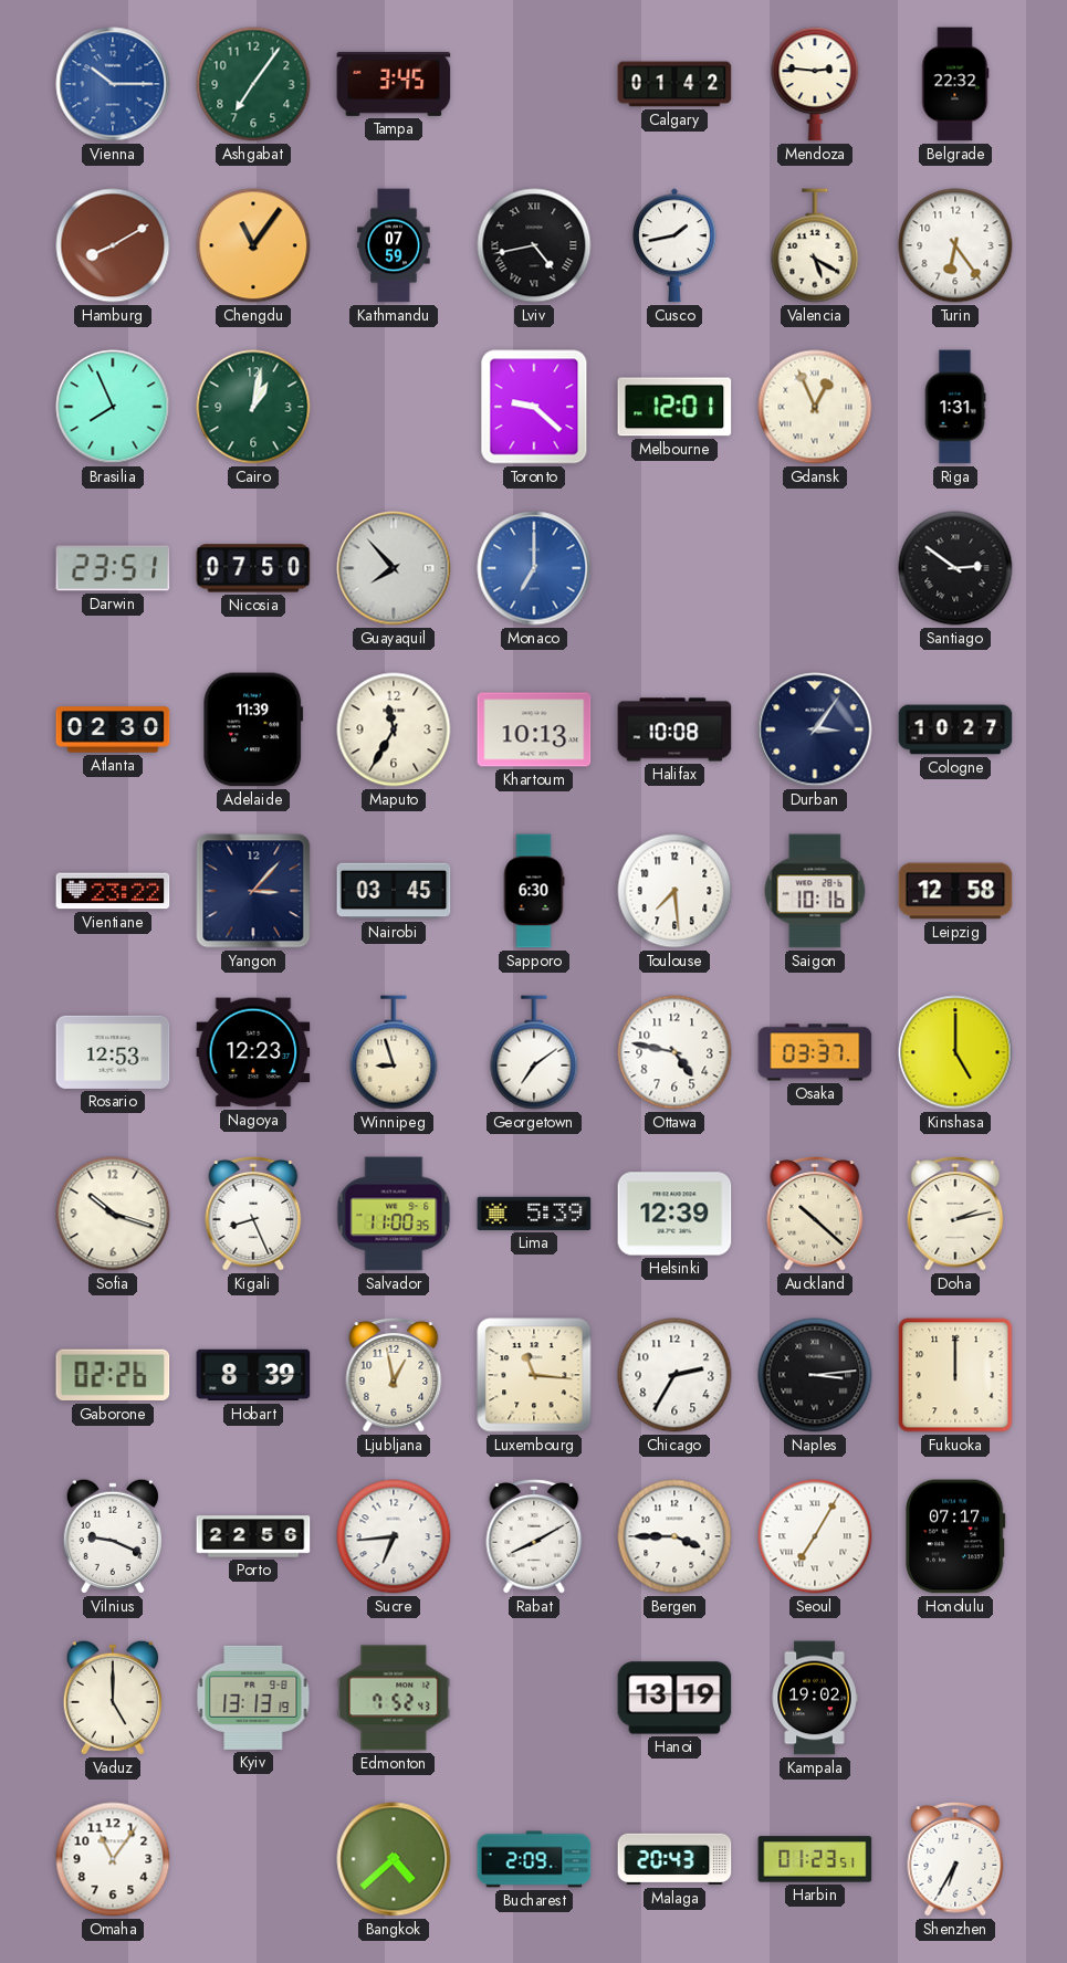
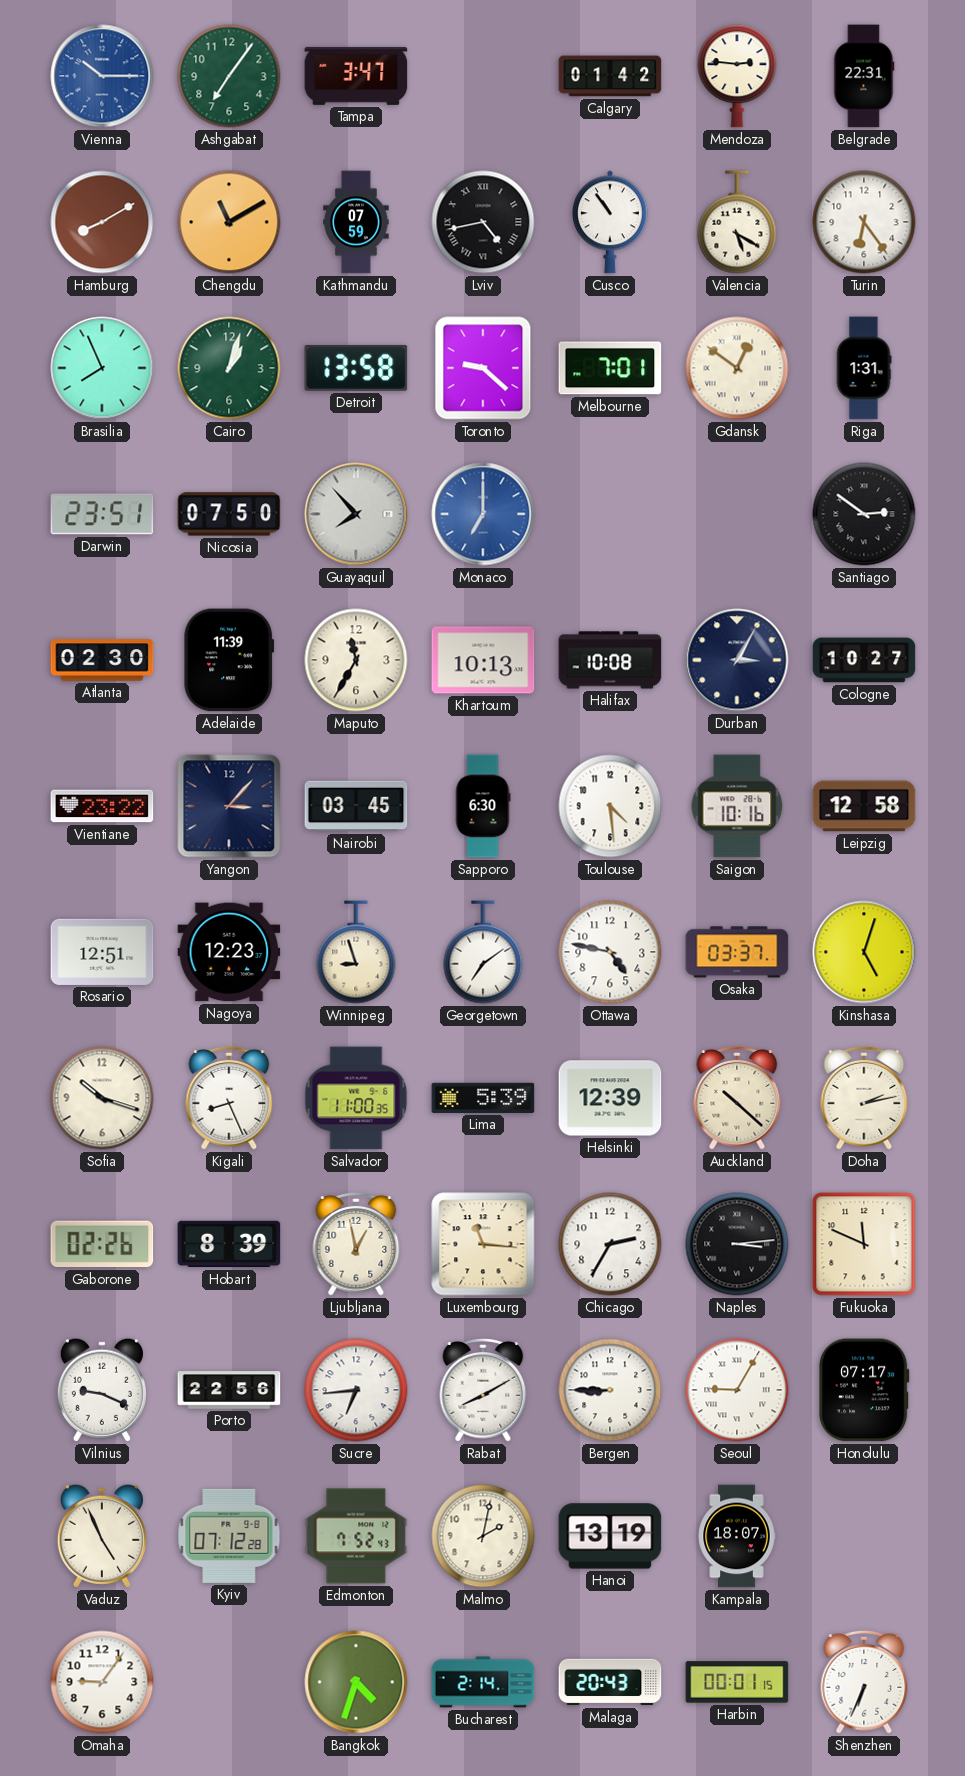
Tampa: 3:45 -> 3:47 (356, 76)
Belgrade: 22:32 -> 22:31 (864, 76)
Chengdu: 11:06 -> 11:10 (229, 222)
Cusco: 1:43 -> 10:54 (611, 222)
Cairo: 1:02 -> 1:03 (229, 368)
Detroit: none -> 13:58 (356, 368)
Melbourne: 12:01 -> 7:01 (610, 368)
Gdansk: 12:56 -> 12:51 (737, 368)
Durban: 3:06 -> 3:05 (737, 660)
Toulouse: 7:29 -> 4:29 (610, 806)
Rosario: 12:53 -> 12:51 (102, 952)
Kinshasa: 5:00 -> 5:03 (864, 952)
Fukuoka: 12:00 -> 11:49 (864, 1244)
Bergen: 3:45 -> 8:45 (610, 1390)
Seoul: 7:05 -> 9:05 (737, 1390)
Vaduz: 5:00 -> 4:56 (102, 1536)
Kyiv: 13:13 -> 07:12 (229, 1536)
Malmo: none -> 2:02 (483, 1536)
Kampala: 19:02 -> 18:07 (737, 1536)
Omaha: 11:06 -> 9:06 (102, 1682)
Bangkok: 4:38 -> 4:33 (356, 1682)
Bucharest: 2:09 -> 2:14 (483, 1682)
Harbin: 01:23 -> 00:01 (737, 1682)
Shenzhen: 6:35 -> 6:34 (864, 1682)
